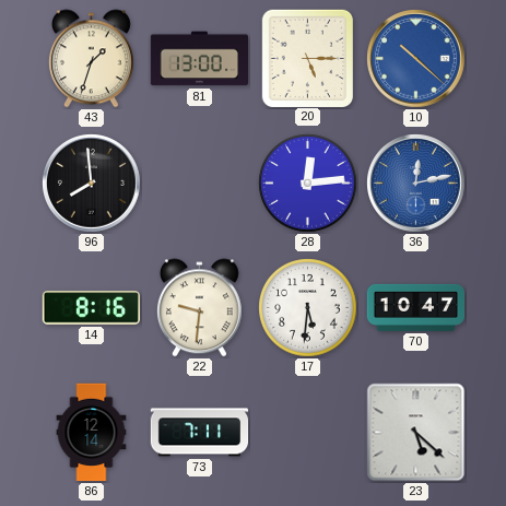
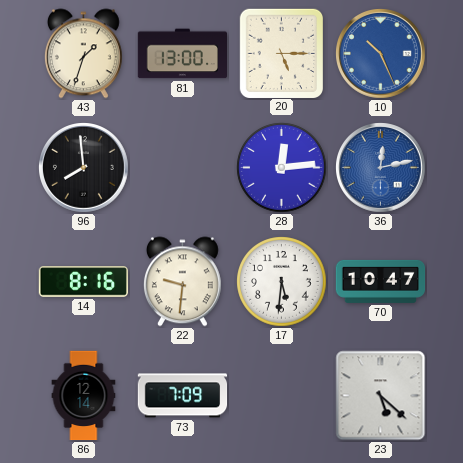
10: 10:22 -> 10:26 (381, 54)
73: 7:11 -> 7:09 (183, 396)
